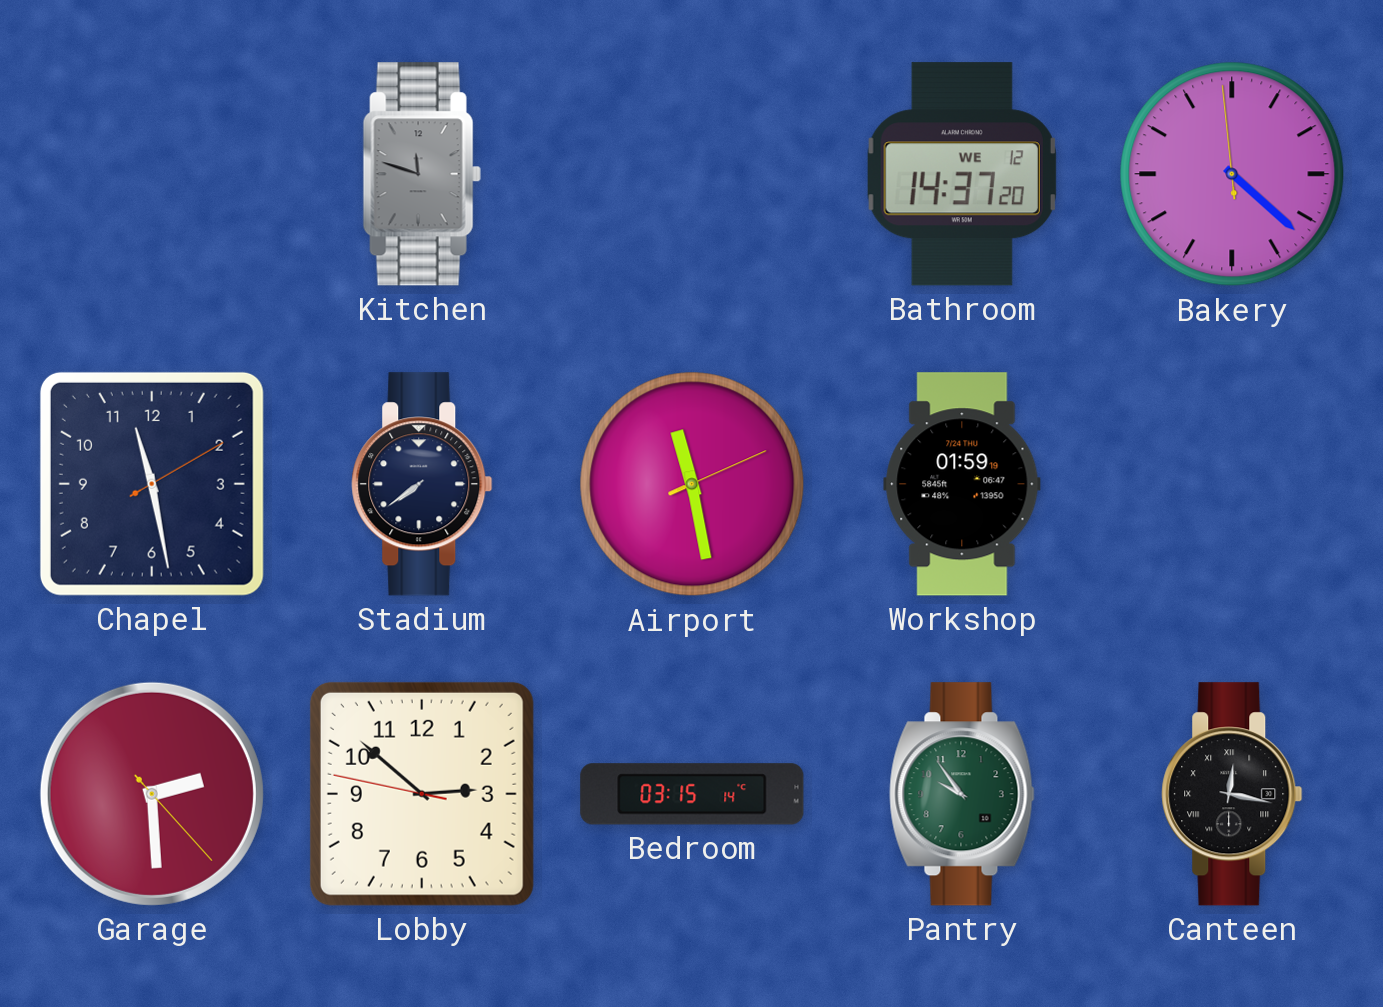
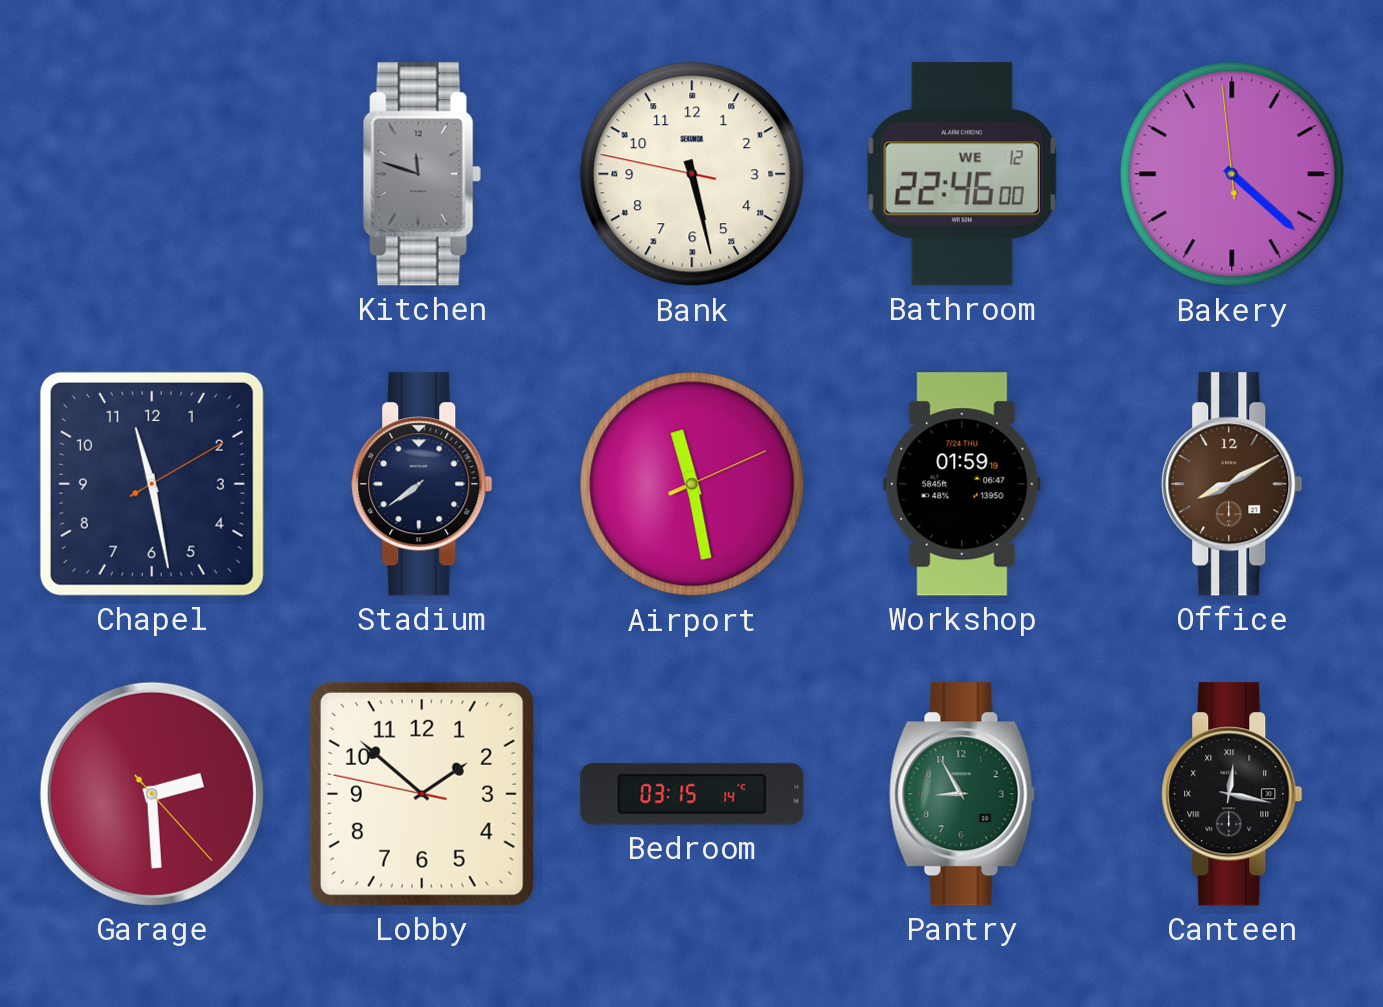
Bank: none -> 5:27 (692, 174)
Bathroom: 14:37 -> 22:46 (962, 174)
Office: none -> 8:10 (1232, 484)
Lobby: 2:51 -> 1:51 (422, 794)
Pantry: 9:54 -> 8:55 (962, 794)
